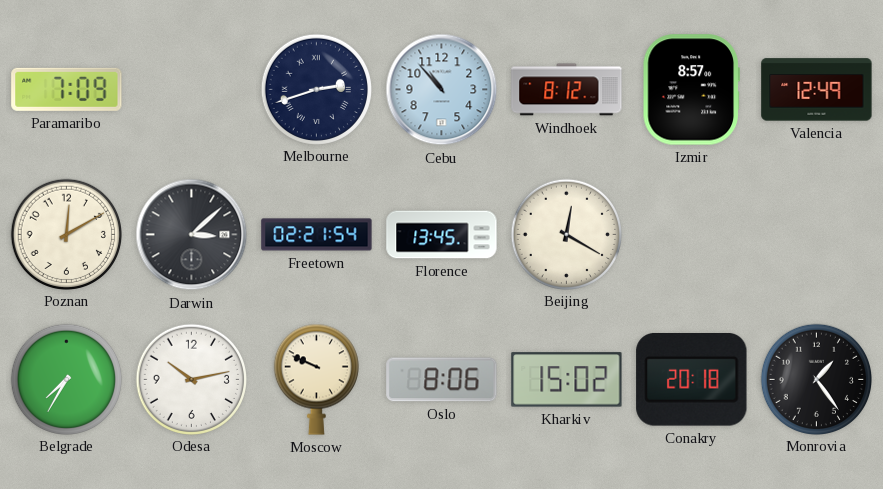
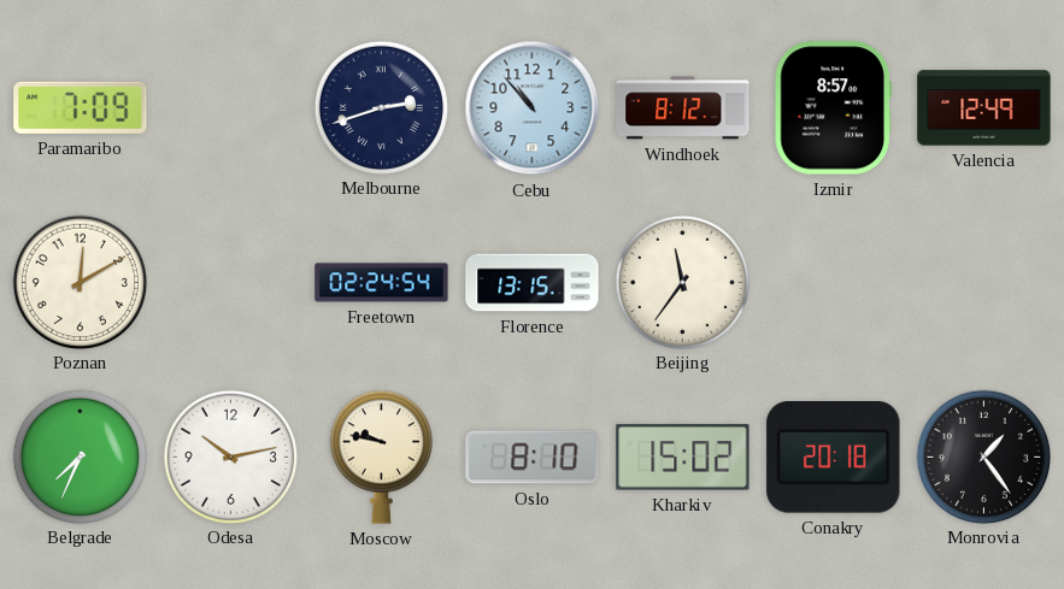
Darwin: 3:08 -> none (192, 235)
Freetown: 02:21 -> 02:24 (382, 283)
Florence: 13:45 -> 13:15 (533, 283)
Beijing: 12:20 -> 11:36 (682, 282)
Belgrade: 7:35 -> 7:34 (80, 457)
Moscow: 9:49 -> 9:47 (381, 457)
Oslo: 8:06 -> 8:10 (533, 458)
